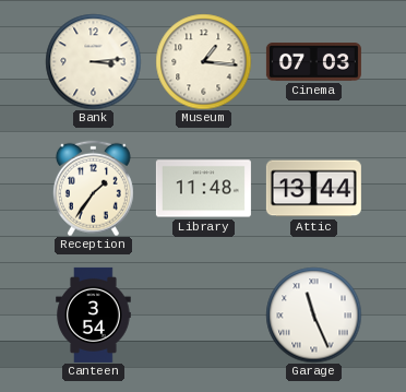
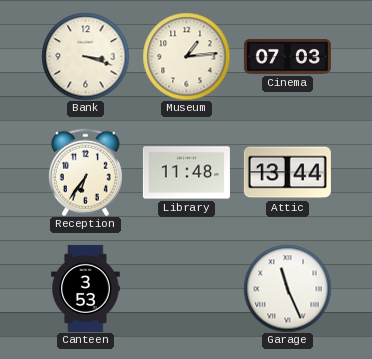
Bank: 3:14 -> 3:18 (85, 56)
Museum: 1:16 -> 1:14 (186, 56)
Reception: 1:36 -> 6:36 (85, 172)
Canteen: 3:54 -> 3:53 (86, 288)
